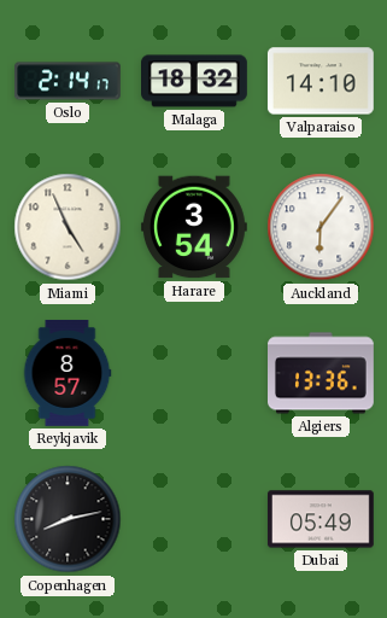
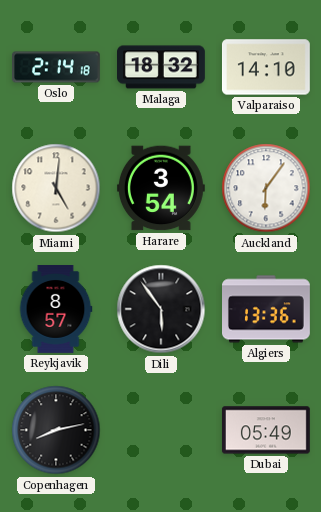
Oslo: 2:14:17 -> 2:14:18 (57, 67)
Miami: 4:56 -> 5:01 (56, 188)
Dili: none -> 5:54 (161, 309)
